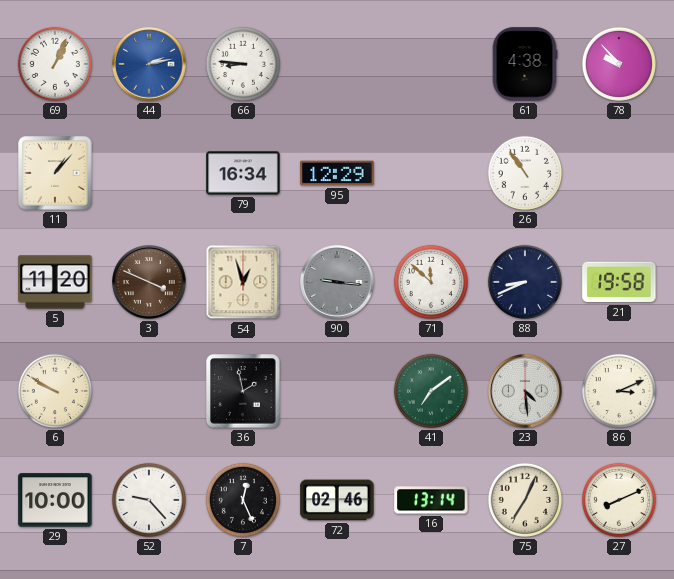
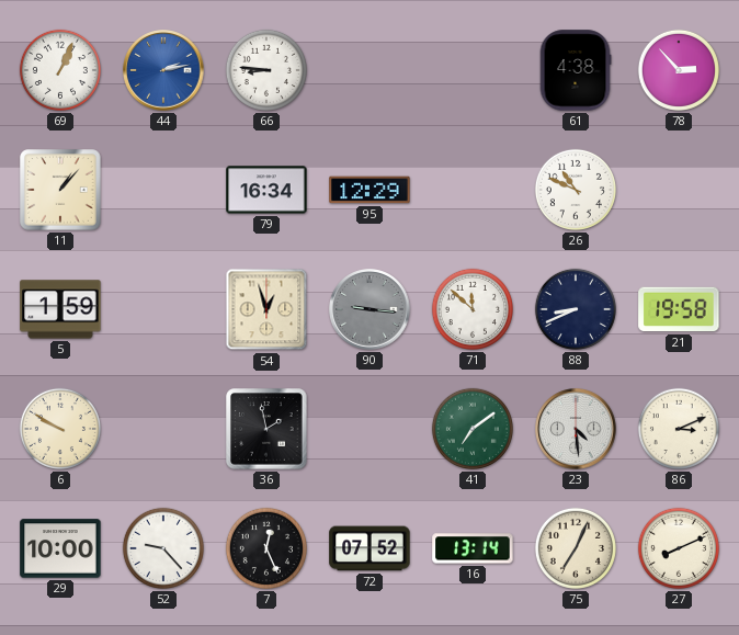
78: 9:53 -> 2:53 (679, 70)
26: 10:54 -> 10:49 (576, 190)
5: 11:20 -> 1:59 (60, 309)
3: 3:49 -> none (149, 282)
72: 02:46 -> 07:52 (369, 548)
